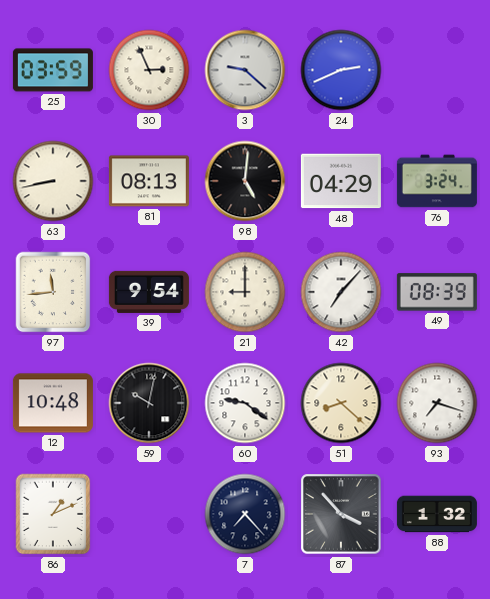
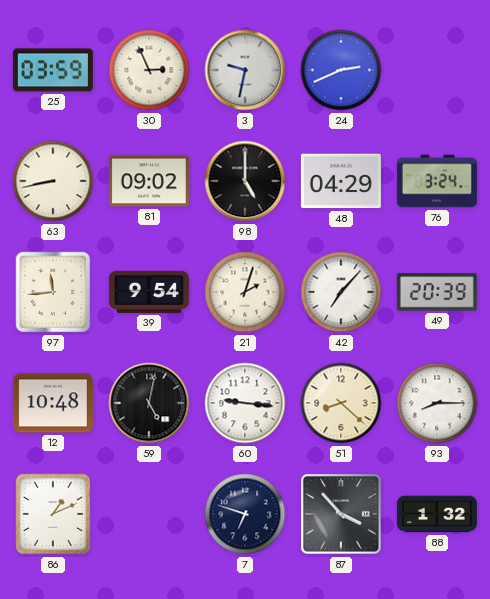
3: 9:22 -> 9:32 (245, 70)
81: 08:13 -> 09:02 (149, 181)
98: 5:01 -> 5:00 (245, 181)
21: 9:00 -> 2:03 (245, 292)
49: 08:39 -> 20:39 (437, 292)
59: 10:02 -> 5:02 (149, 403)
60: 9:21 -> 9:16 (245, 403)
93: 7:18 -> 8:15 (437, 403)
7: 7:23 -> 6:48 (245, 514)
